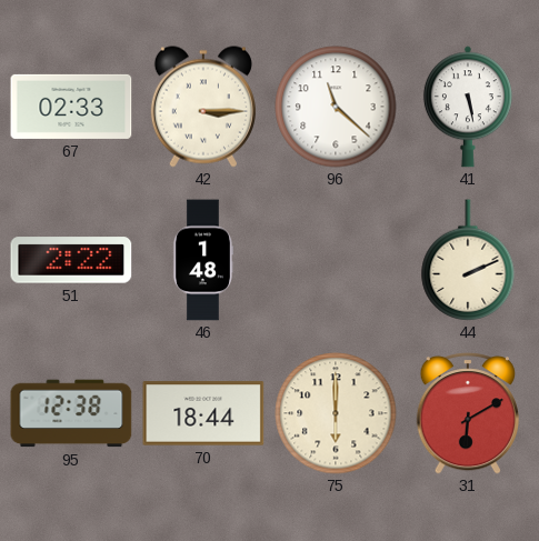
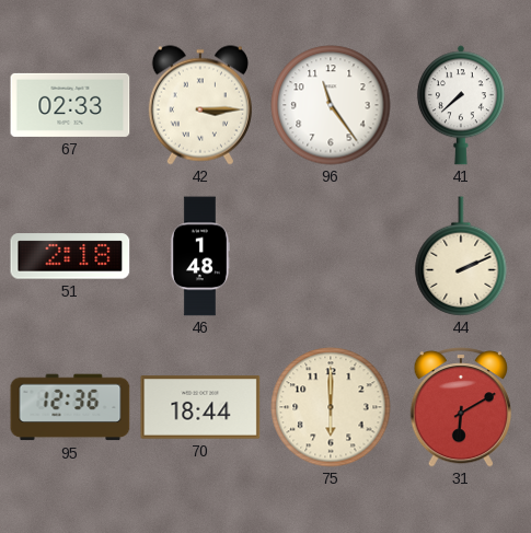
96: 11:22 -> 11:24 (331, 105)
41: 5:28 -> 7:38 (461, 105)
51: 2:22 -> 2:18 (70, 256)
95: 12:38 -> 12:36 (70, 407)
